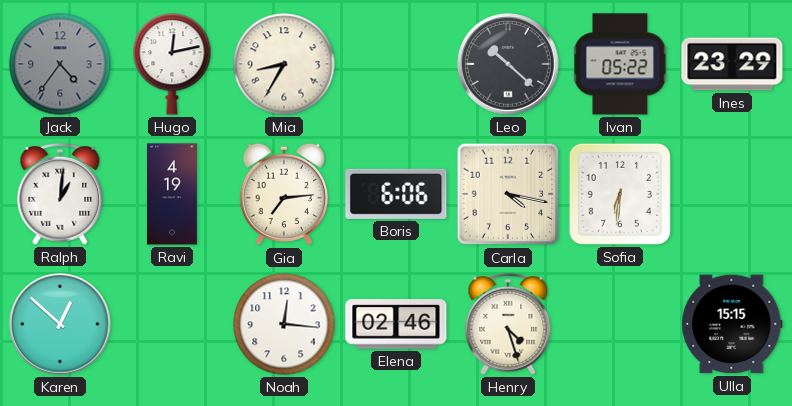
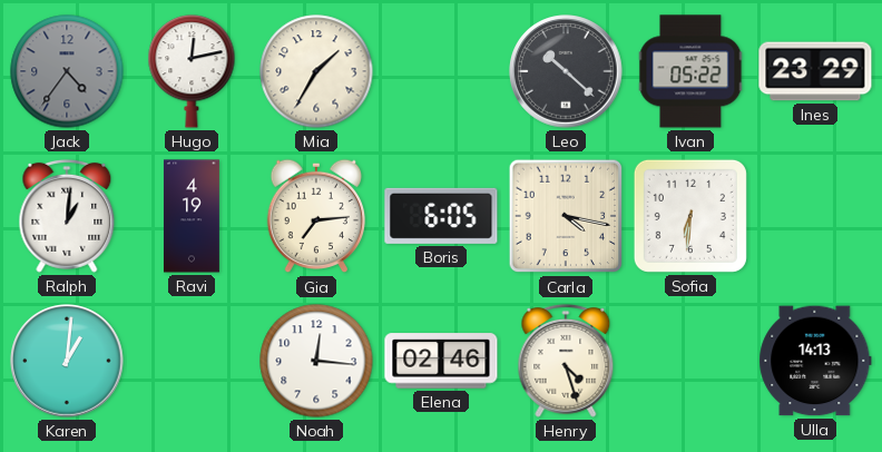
Mia: 8:35 -> 1:35 (316, 71)
Boris: 6:06 -> 6:05 (441, 216)
Karen: 12:52 -> 1:01 (67, 361)
Ulla: 15:15 -> 14:13 (815, 361)
